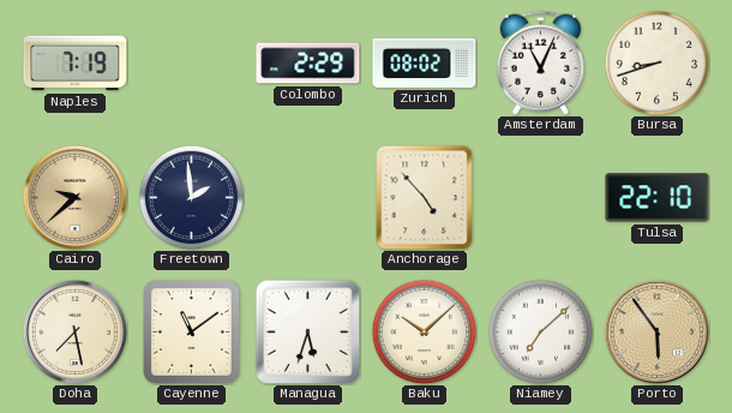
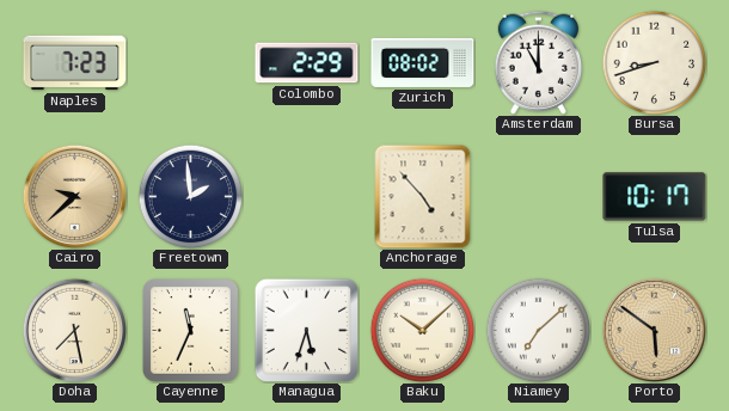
Naples: 7:19 -> 7:23 (75, 63)
Amsterdam: 11:04 -> 11:00 (539, 62)
Tulsa: 22:10 -> 10:17 (655, 197)
Cayenne: 11:09 -> 11:34 (191, 331)
Porto: 5:54 -> 5:51 (654, 330)
